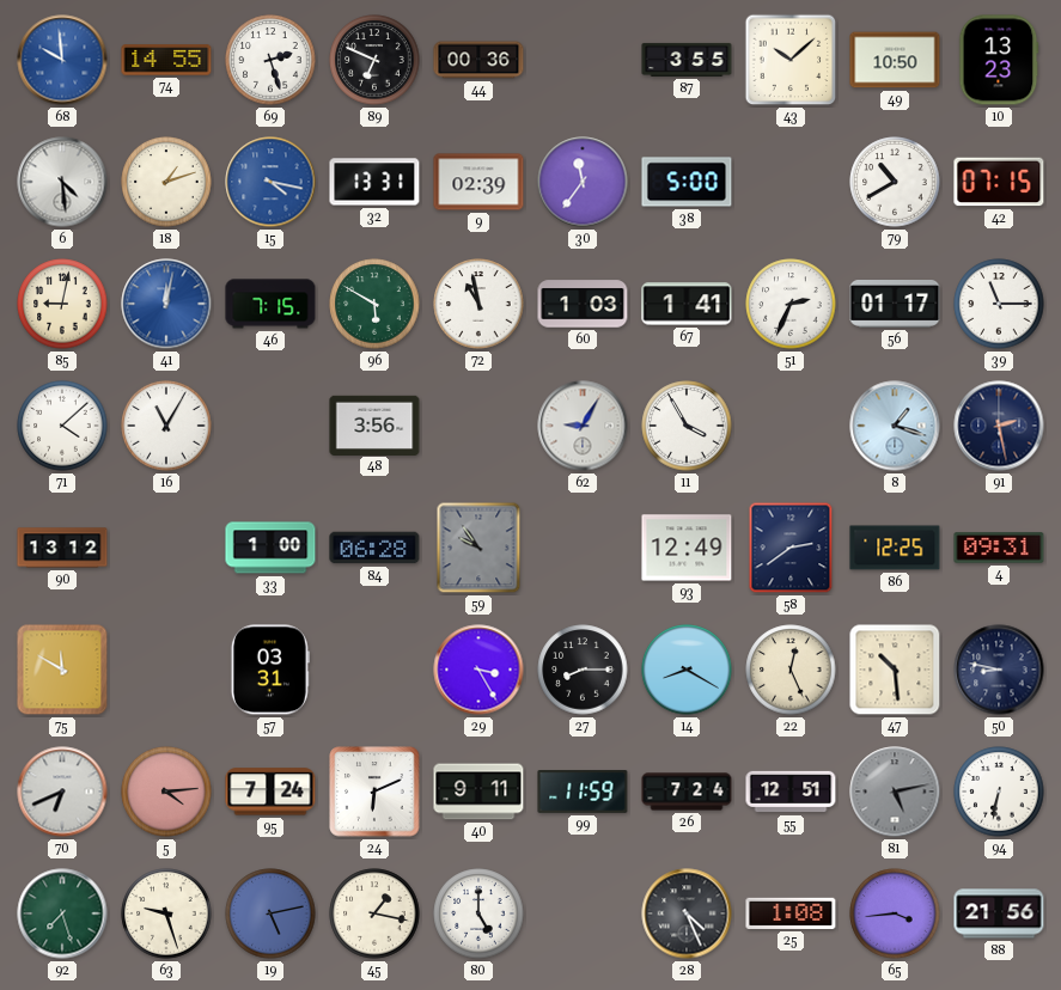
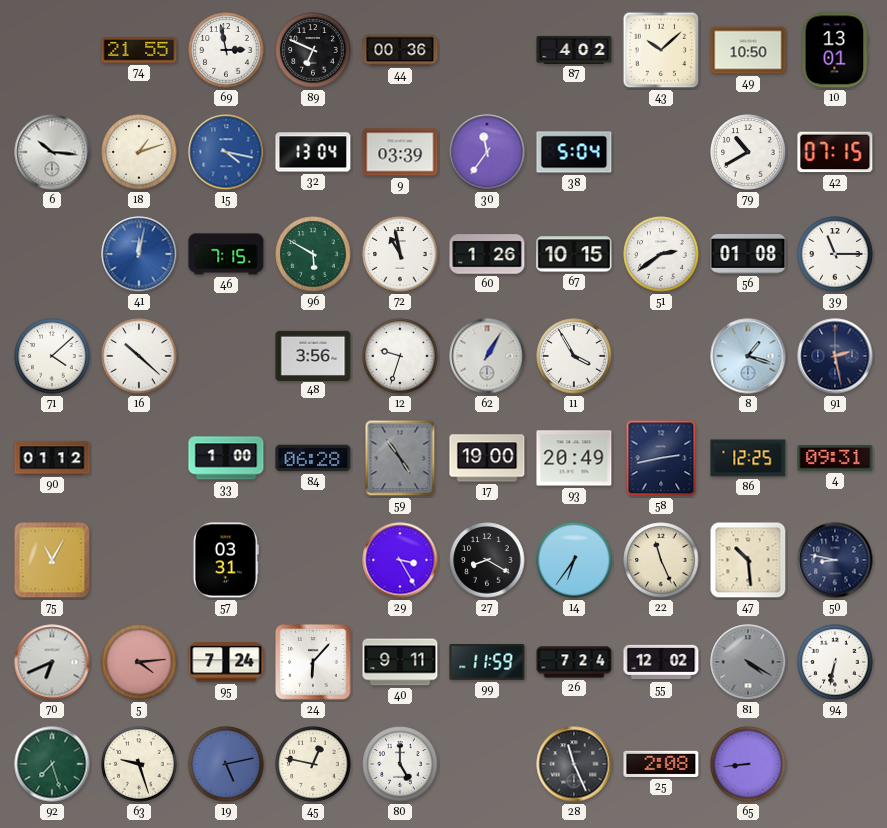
68: 9:59 -> none (62, 60)
74: 14:55 -> 21:55 (139, 50)
69: 2:27 -> 2:58 (226, 50)
87: 3:55 -> 4:02 (574, 50)
10: 13:23 -> 13:01 (835, 50)
6: 4:29 -> 10:16 (52, 152)
32: 13:31 -> 13:04 (313, 152)
9: 02:39 -> 03:39 (400, 152)
38: 5:00 -> 5:04 (574, 152)
85: 9:02 -> none (62, 304)
60: 1:03 -> 1:26 (487, 254)
67: 1:41 -> 10:15 (574, 254)
51: 2:34 -> 2:39 (661, 254)
56: 01:17 -> 01:08 (748, 255)
16: 11:05 -> 10:22 (139, 356)
12: none -> 9:33 (400, 356)
62: 9:05 -> 1:05 (487, 356)
90: 13:12 -> 01:12 (52, 458)
59: 9:54 -> 4:54 (400, 458)
17: none -> 19:00 (487, 458)
93: 12:49 -> 20:49 (574, 458)
58: 2:39 -> 2:43 (661, 458)
75: 11:50 -> 11:05 (52, 560)
27: 8:15 -> 8:20 (487, 560)
14: 8:20 -> 6:36 (574, 560)
22: 12:26 -> 11:26 (661, 560)
24: 6:11 -> 6:07 (313, 662)
55: 12:51 -> 12:02 (661, 662)
81: 5:13 -> 4:20 (748, 662)
45: 1:17 -> 12:47 (313, 764)
28: 4:26 -> 11:26 (574, 764)
25: 1:08 -> 2:08 (661, 764)
65: 3:44 -> 8:44 (748, 764)
88: 21:56 -> none (999, 913)
